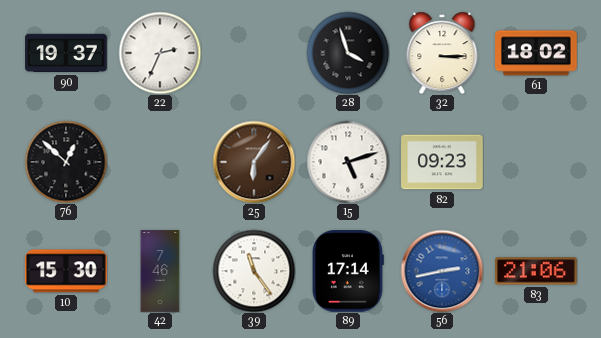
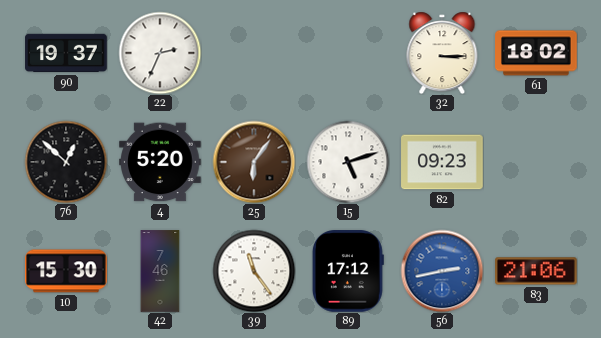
28: 3:57 -> none (348, 53)
4: none -> 5:20 (160, 162)
89: 17:14 -> 17:12 (348, 271)
